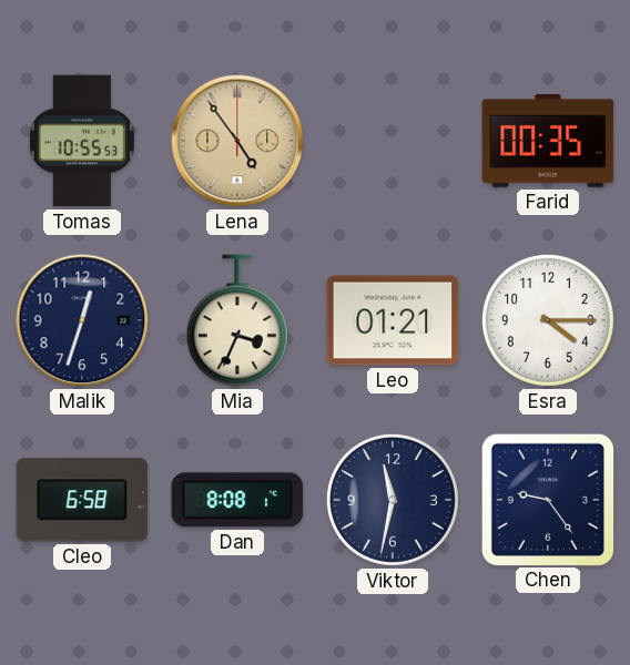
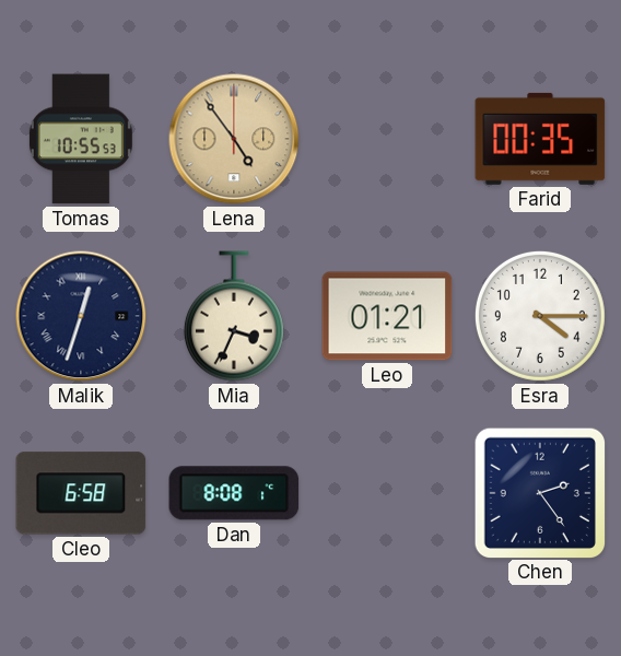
Malik numerals: Arabic -> Roman (81, 316)
Viktor: 11:32 -> none (393, 500)
Chen: 9:24 -> 2:24 (539, 492)
